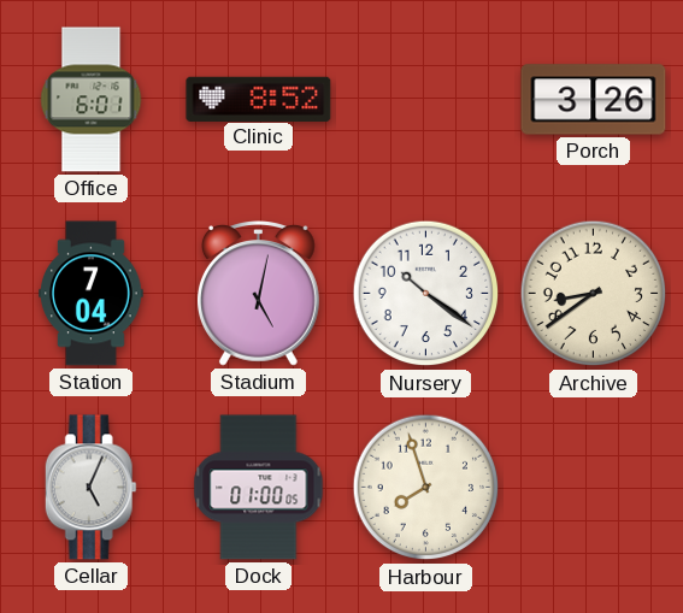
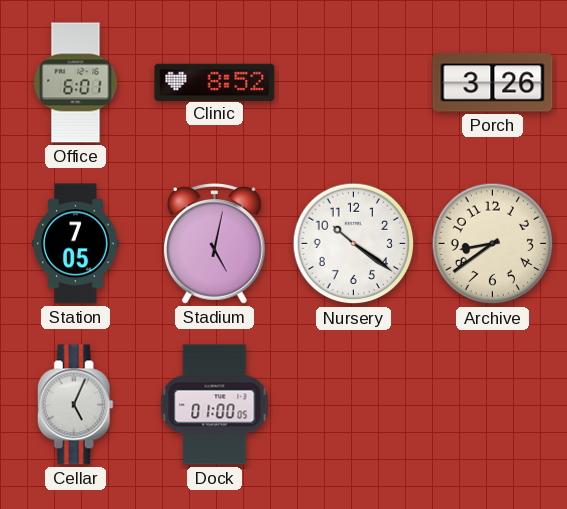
Station: 7:04 -> 7:05 (76, 244)
Harbour: 7:57 -> none (426, 488)
